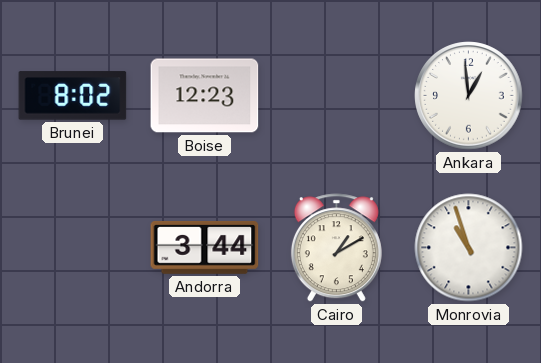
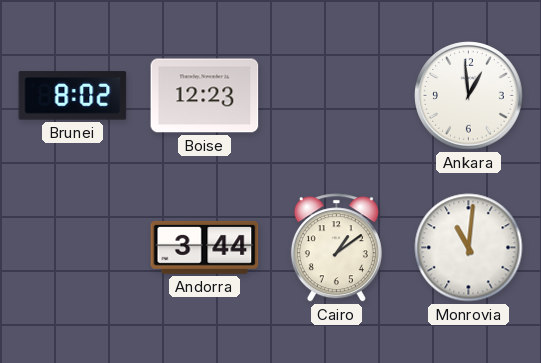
Cairo: 1:10 -> 1:09 (336, 248)
Monrovia: 10:57 -> 11:01 (469, 248)
